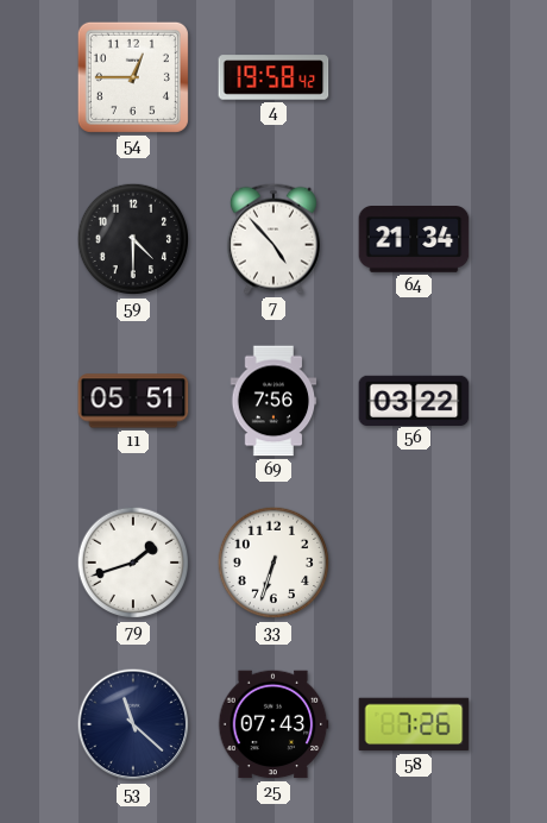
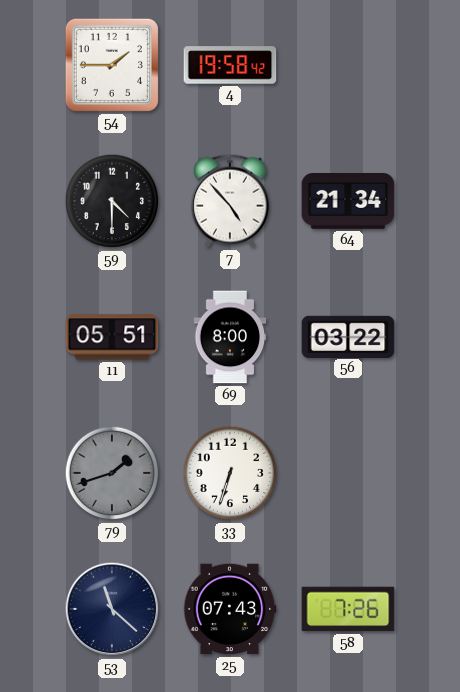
54: 12:45 -> 1:45 (112, 65)
69: 7:56 -> 8:00 (230, 337)
79 dial: white -> grey (112, 473)
